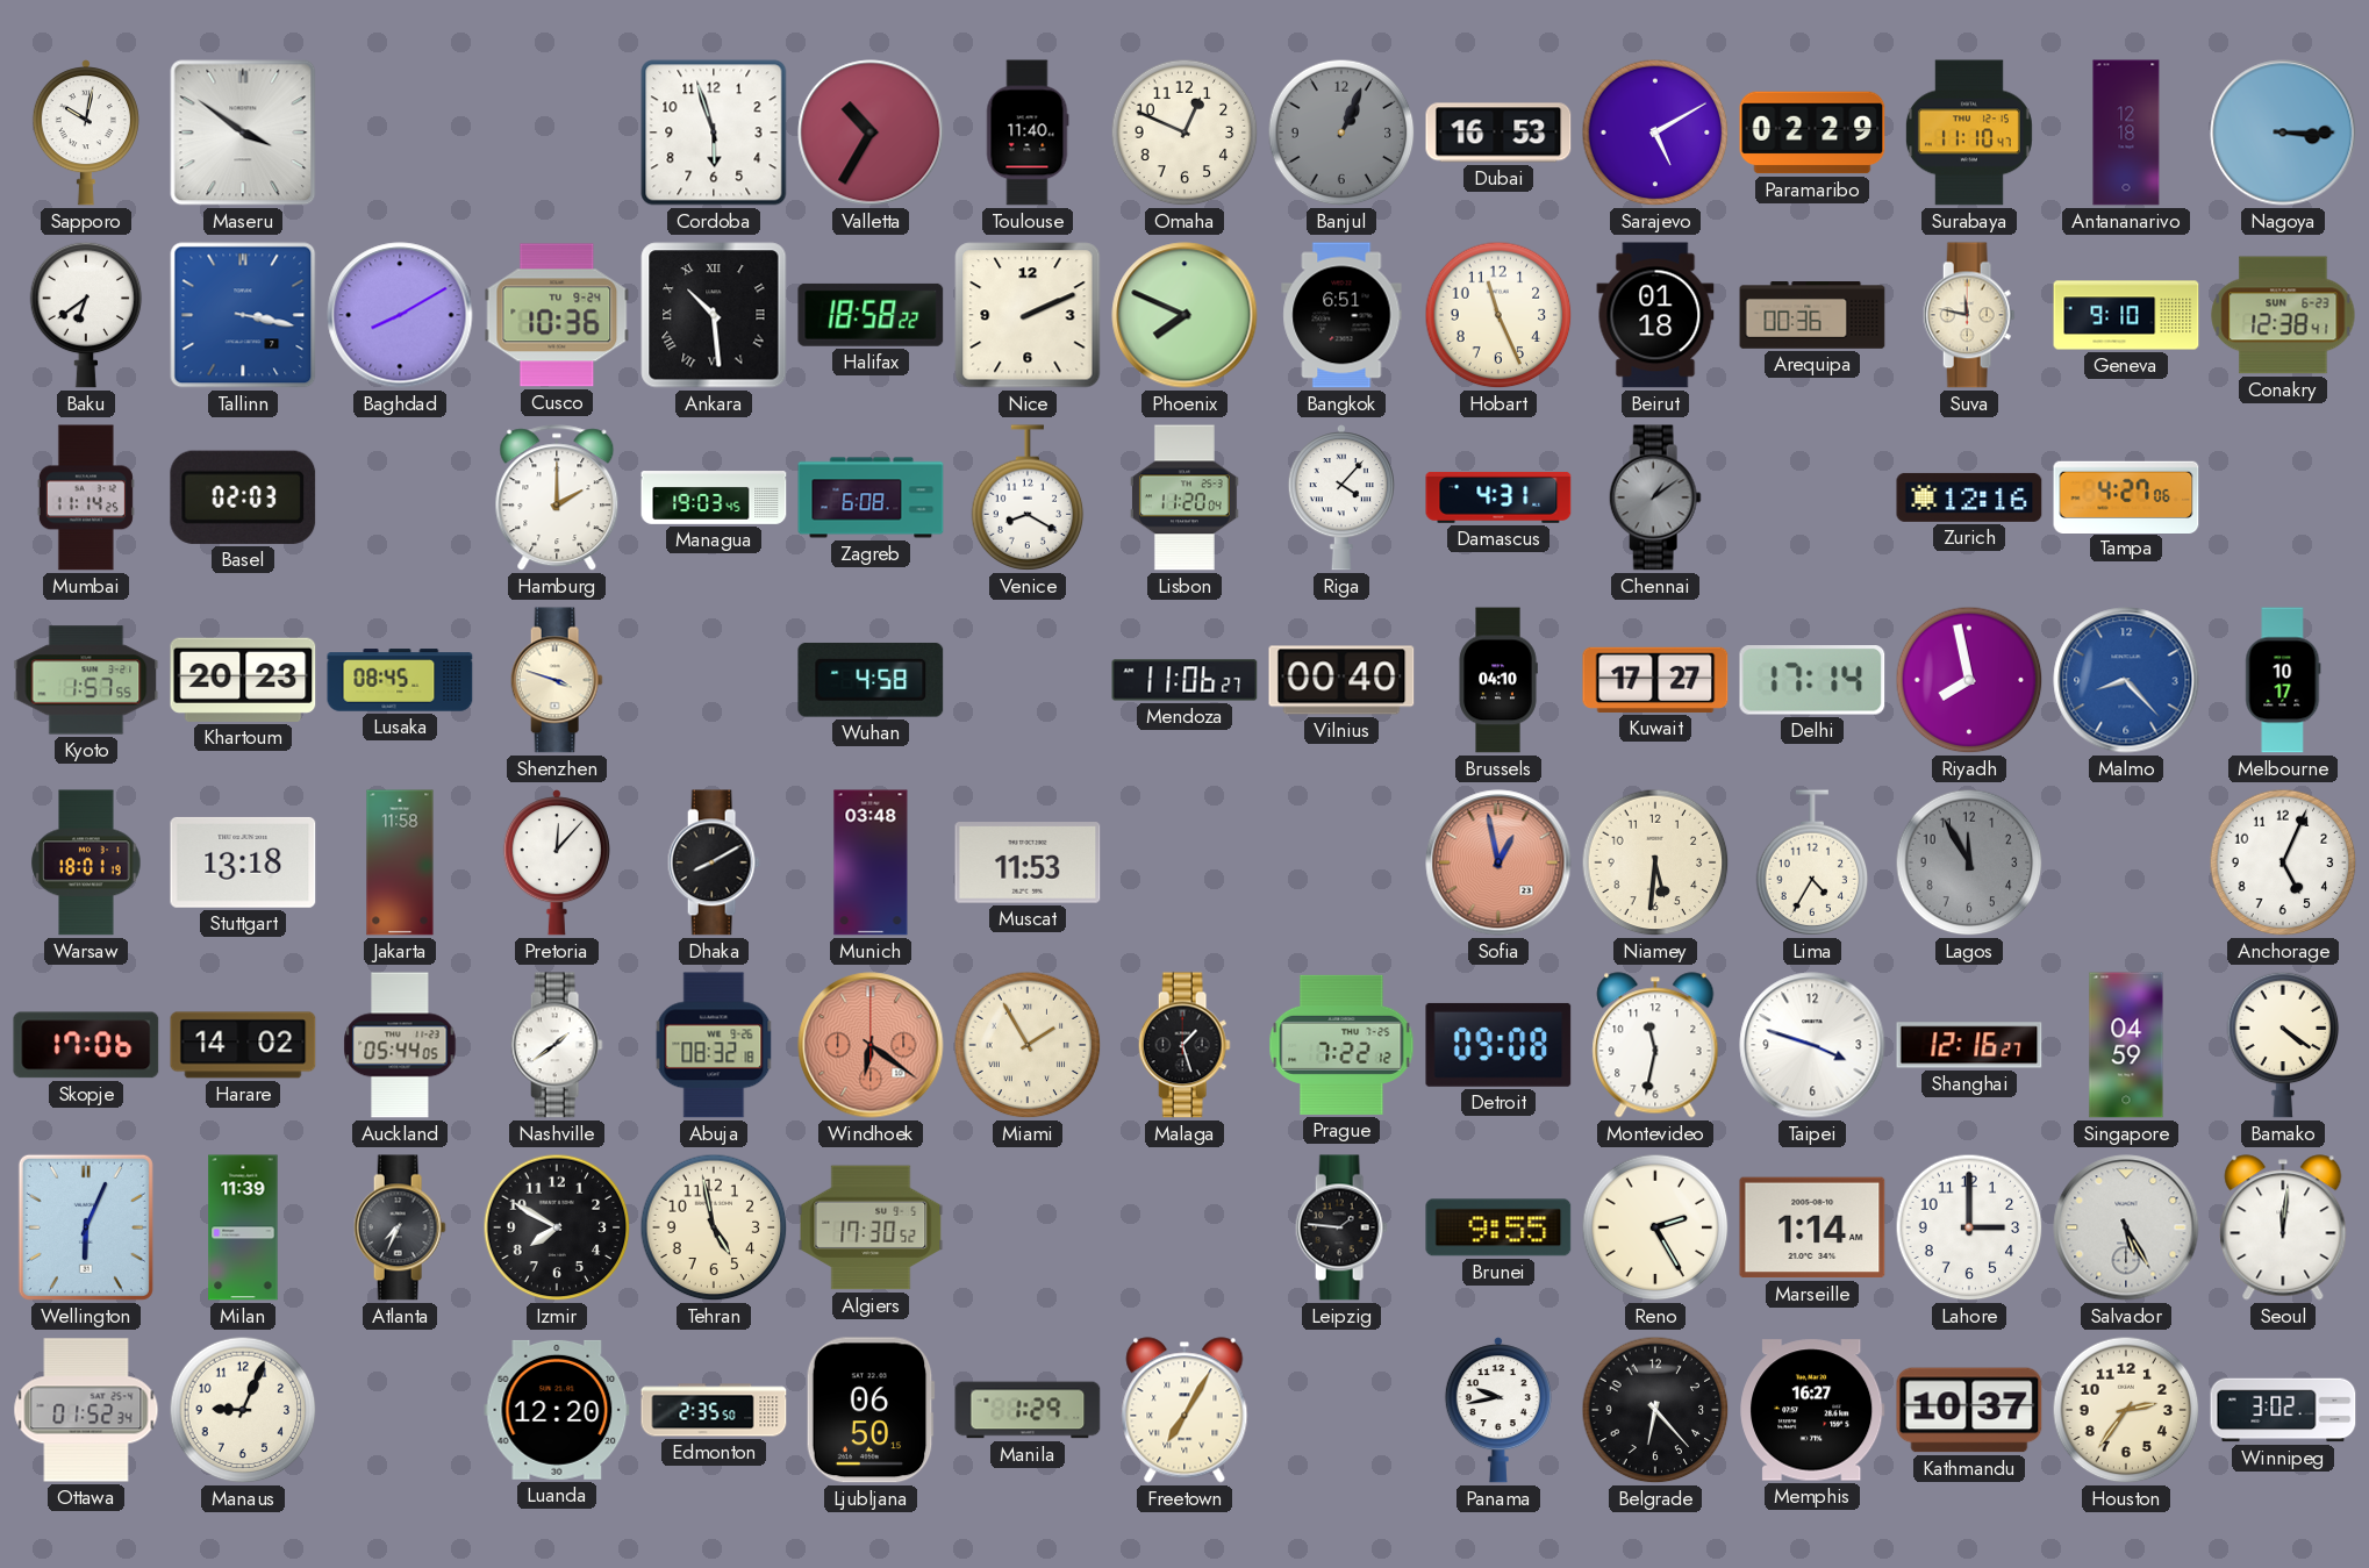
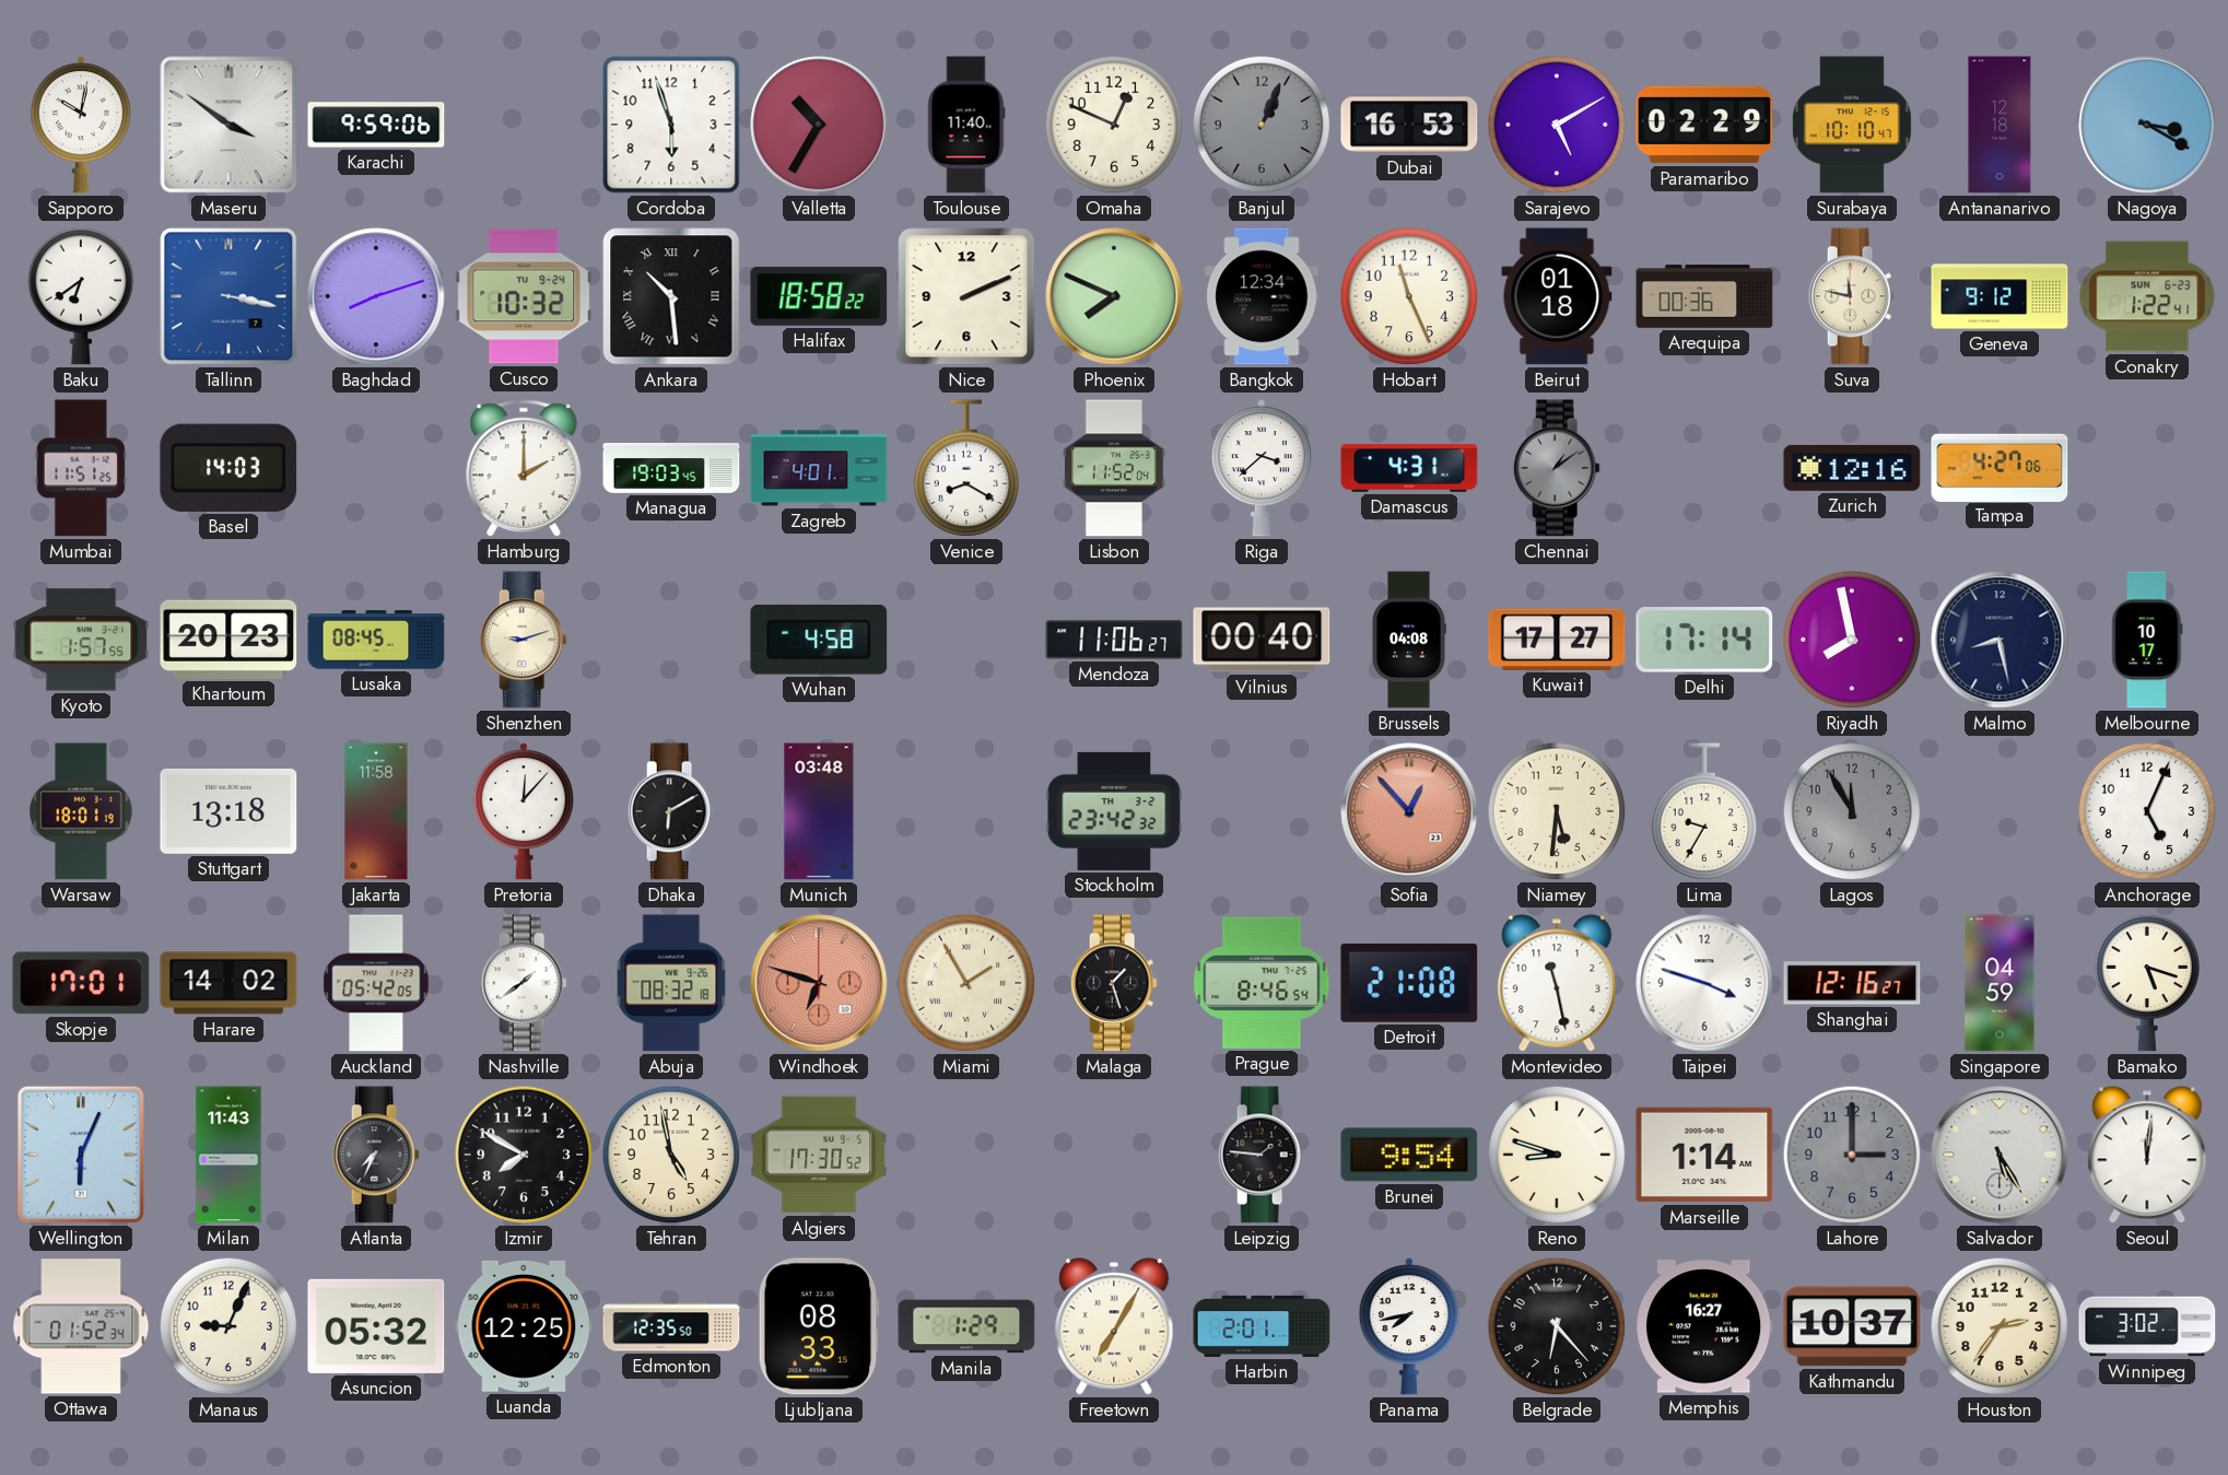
Karachi: none -> 9:59 (376, 125)
Surabaya: 11:10 -> 10:10 (1852, 125)
Nagoya: 3:15 -> 3:20 (2147, 125)
Baghdad: 8:10 -> 8:12 (376, 296)
Cusco: 10:36 -> 10:32 (524, 296)
Bangkok: 6:51 -> 12:34 (1262, 296)
Geneva: 9:10 -> 9:12 (2000, 296)
Conakry: 12:38 -> 1:22 (2147, 296)
Mumbai: 11:14 -> 11:51 (81, 468)
Basel: 02:03 -> 14:03 (228, 468)
Zagreb: 6:08 -> 4:01 (819, 468)
Lisbon: 11:20 -> 11:52 (1114, 468)
Riga: 4:07 -> 3:38 (1262, 468)
Shenzhen: 3:48 -> 9:12 (524, 640)
Brussels: 04:10 -> 04:08 (1409, 640)
Malmo: 8:23 -> 8:28 (2000, 640)
Malmo dial: blue -> navy (2000, 640)
Dhaka: 8:10 -> 6:10 (671, 811)
Muscat: 11:53 -> none (1028, 862)
Stockholm: none -> 23:42 (1114, 811)
Sofia: 12:58 -> 12:53 (1409, 811)
Lima: 4:35 -> 9:35 (1704, 811)
Skopje: 17:06 -> 17:01 (81, 983)
Auckland: 05:44 -> 05:42 (376, 983)
Windhoek: 6:21 -> 6:48 (819, 983)
Prague: 7:22 -> 8:46 (1262, 983)
Detroit: 09:08 -> 21:08 (1409, 983)
Montevideo: 11:32 -> 11:28 (1557, 983)
Bamako: 4:21 -> 5:18 (2147, 983)
Milan: 11:39 -> 11:43 (228, 1155)
Brunei: 9:55 -> 9:54 (1409, 1155)
Reno: 2:25 -> 8:48 (1557, 1155)
Lahore dial: white -> grey (1852, 1155)
Asuncion: none -> 05:32 (376, 1326)
Luanda: 12:20 -> 12:25 (524, 1326)
Edmonton: 2:35 -> 12:35 (671, 1326)
Ljubljana: 06:50 -> 08:33 (819, 1326)
Harbin: none -> 2:01 (1262, 1326)
Panama: 9:43 -> 7:43 (1409, 1326)
